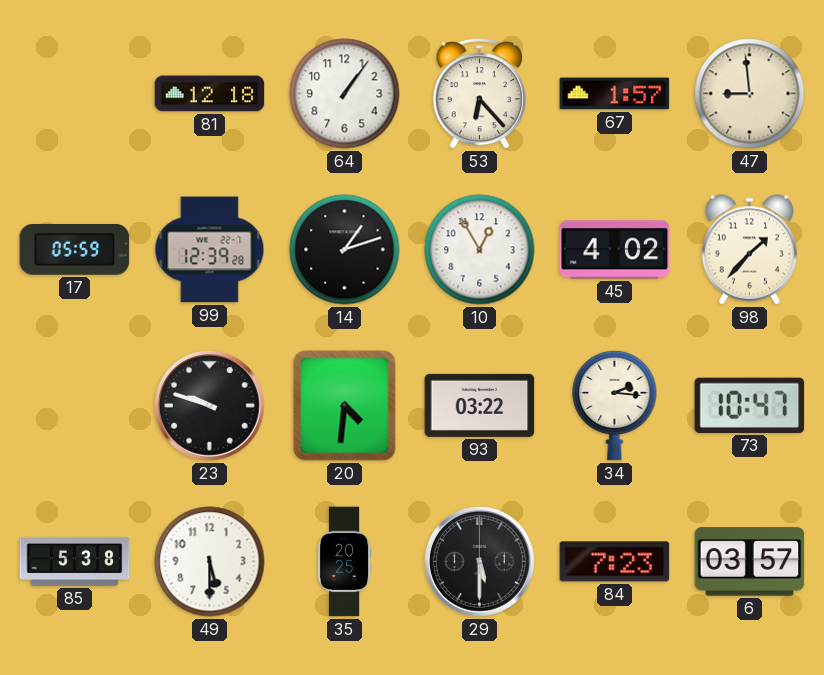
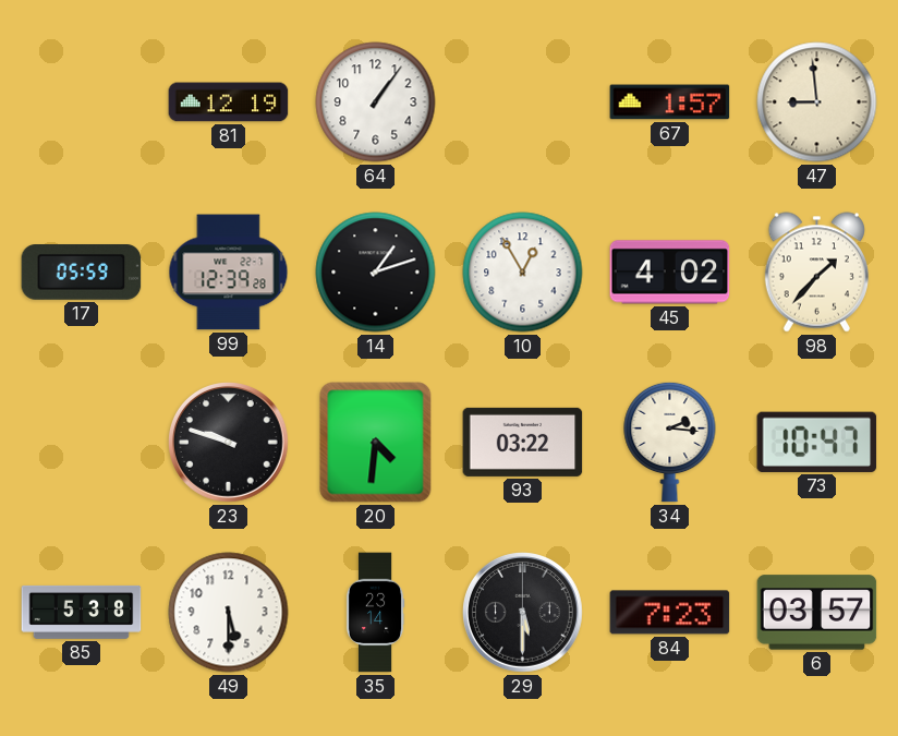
81: 12:18 -> 12:19 (229, 102)
53: 6:23 -> none (480, 93)
35: 20:25 -> 23:14 (375, 613)
